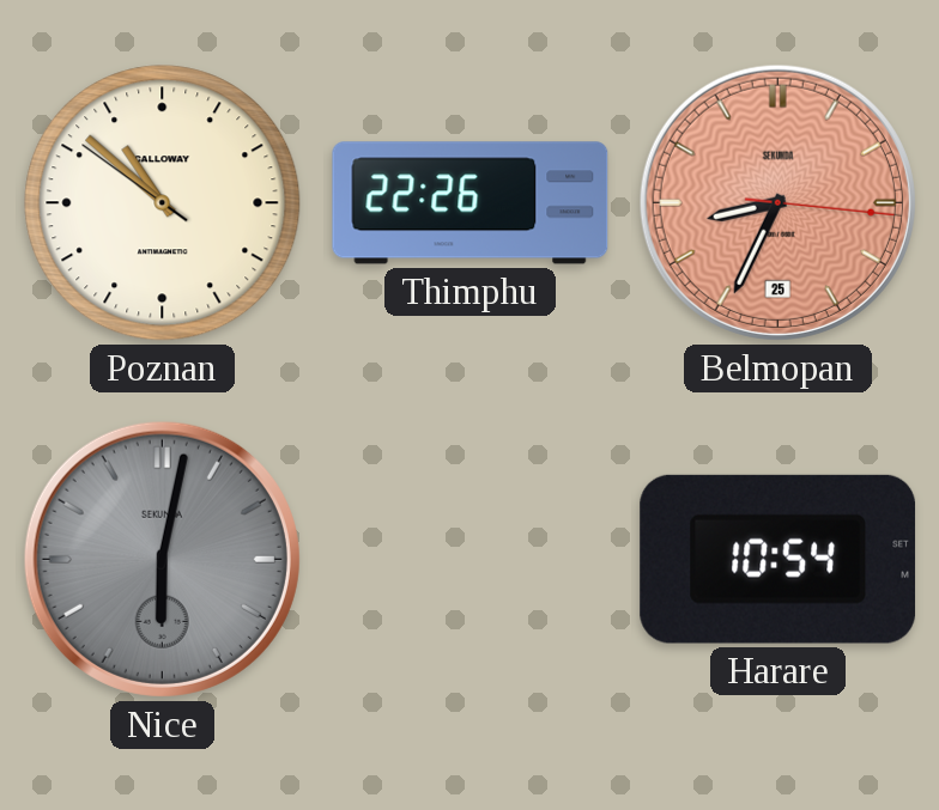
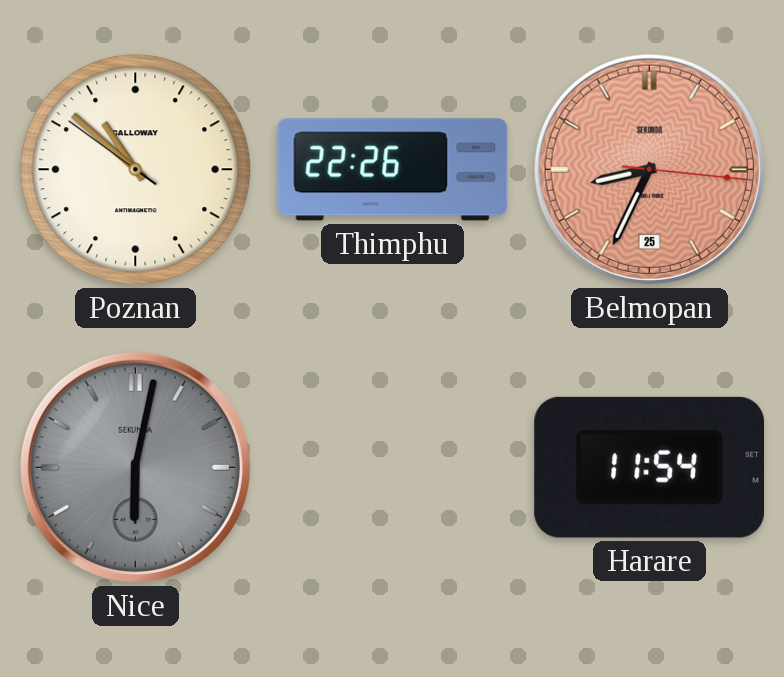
Harare: 10:54 -> 11:54 (650, 467)
